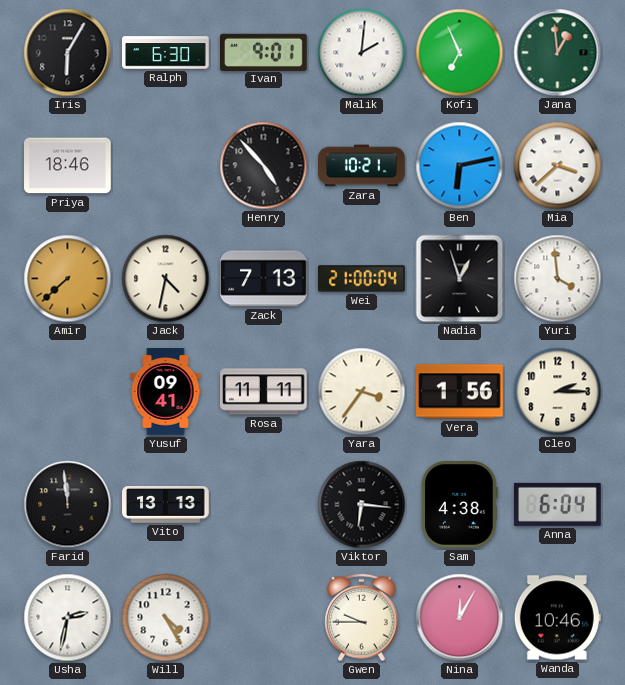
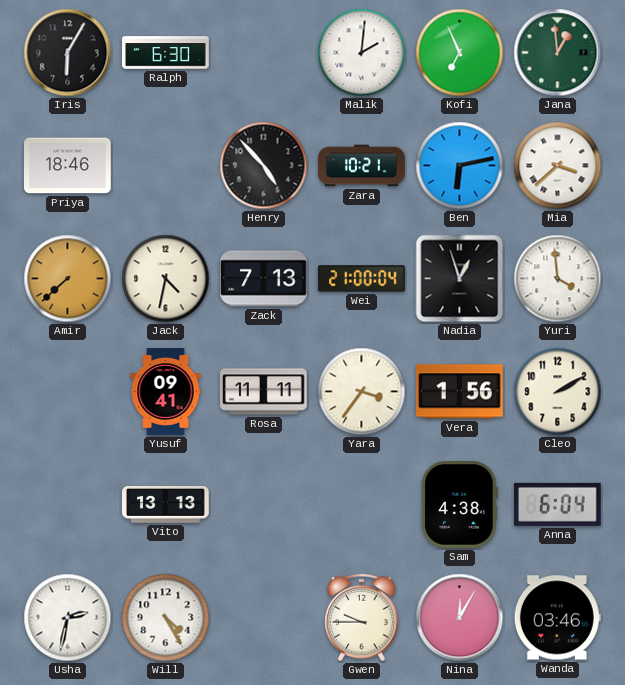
Ivan: 9:01 -> none (264, 52)
Cleo: 2:15 -> 2:10 (558, 392)
Farid: 11:59 -> none (68, 505)
Viktor: 6:16 -> none (362, 505)
Wanda: 10:46 -> 03:46 (557, 618)
